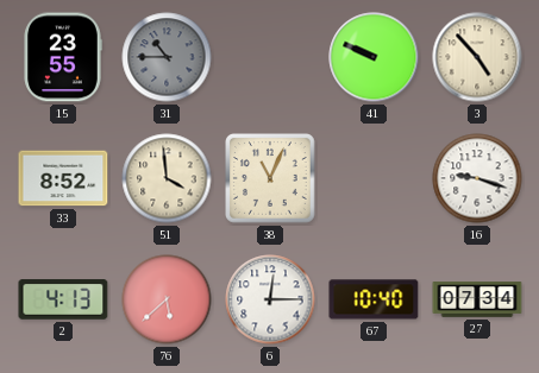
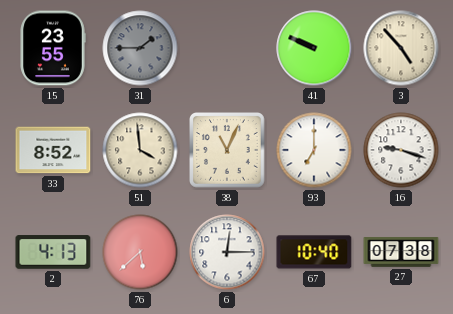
31: 10:45 -> 1:45 (140, 48)
93: none -> 7:00 (314, 150)
27: 07:34 -> 07:38 (401, 252)
